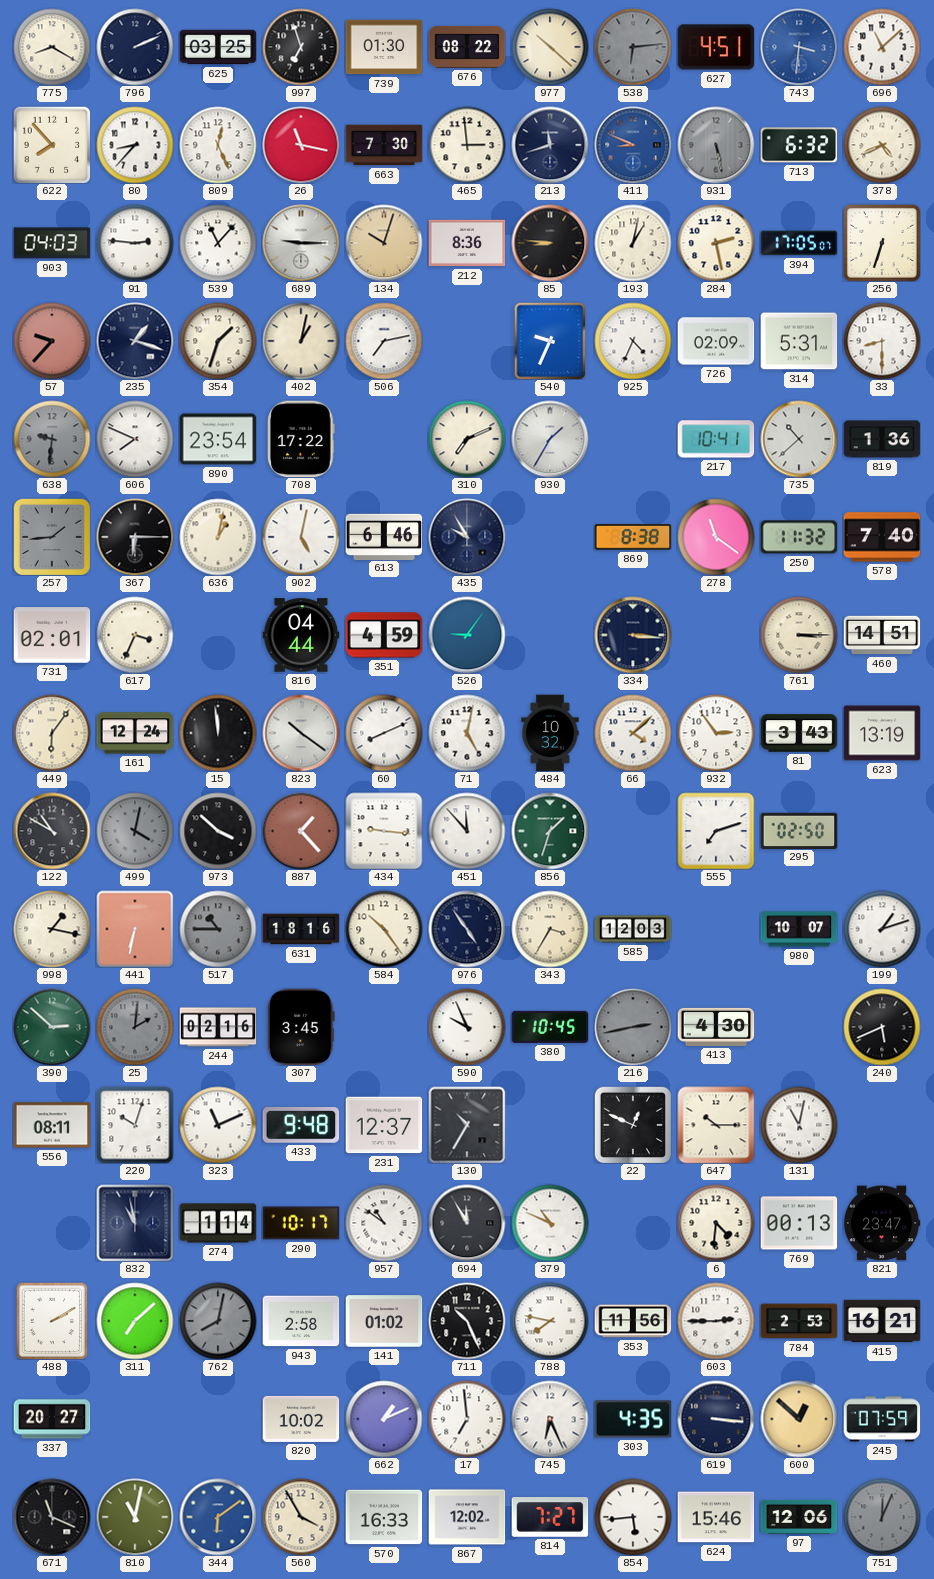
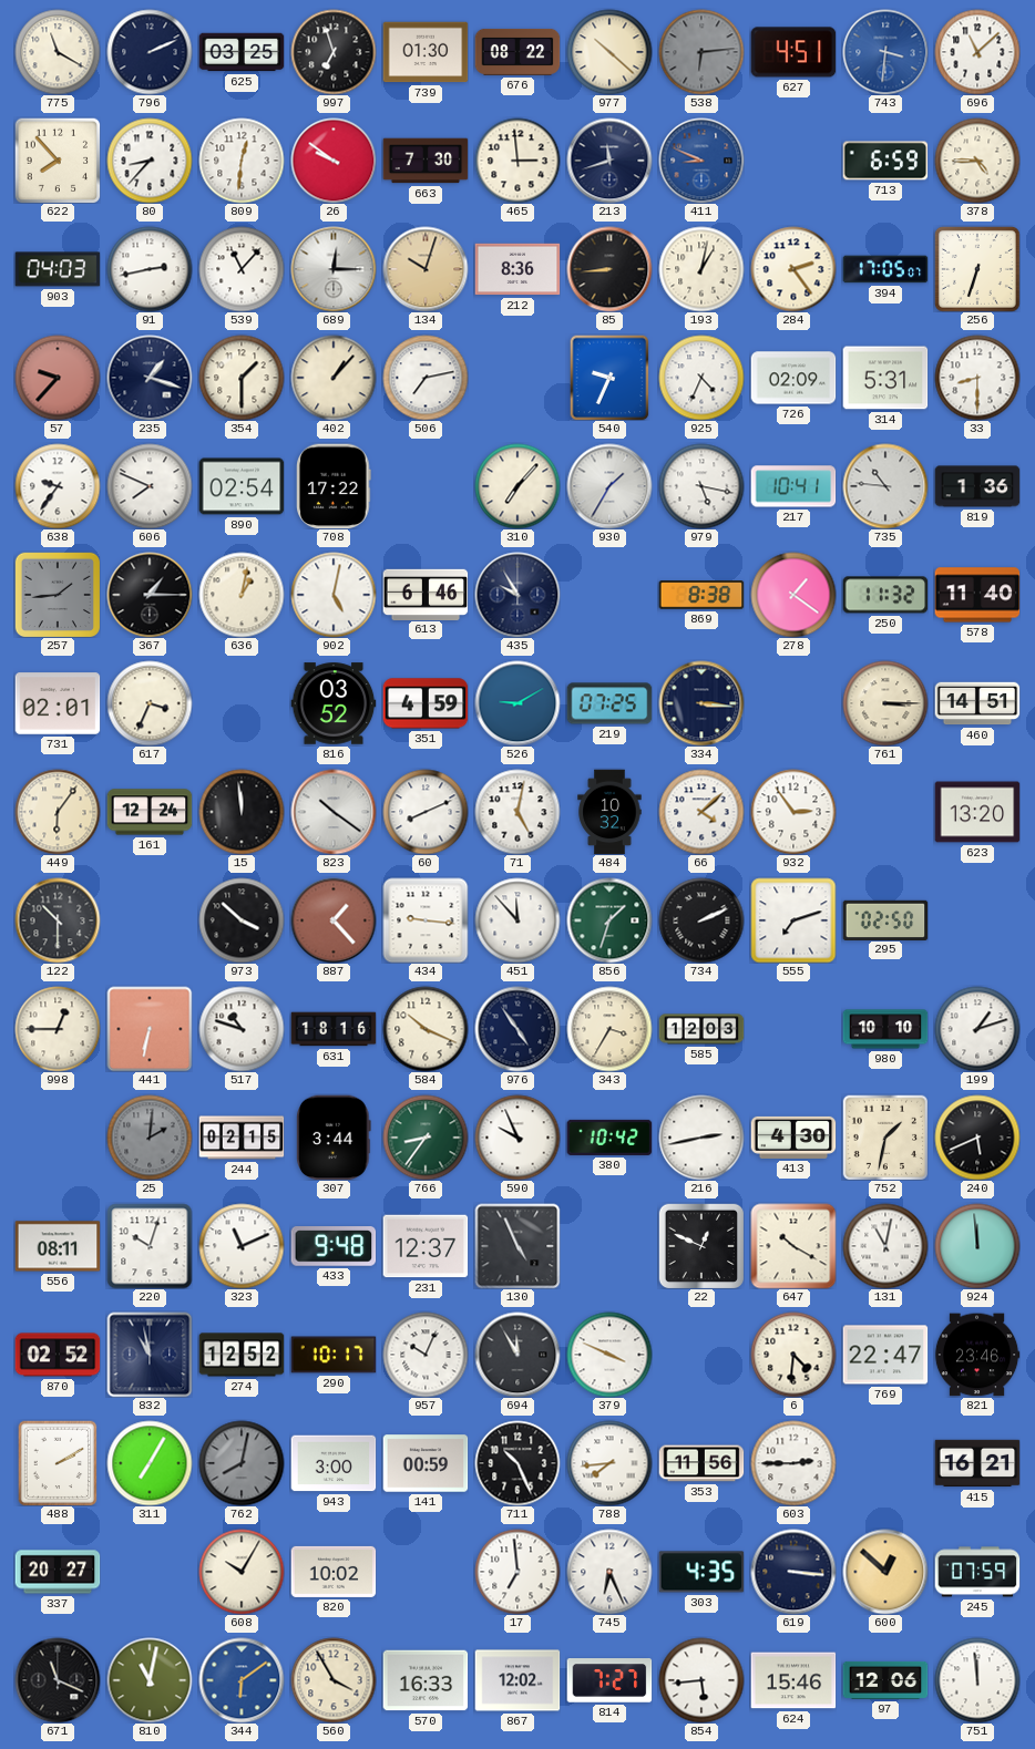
775: 8:20 -> 11:20 (58, 52)
809: 12:26 -> 12:31 (242, 161)
26: 11:17 -> 9:51 (334, 161)
931: 5:28 -> none (716, 145)
713: 6:32 -> 6:59 (885, 161)
378: 4:41 -> 4:45 (977, 161)
91: 2:46 -> 2:43 (150, 269)
689: 9:15 -> 12:15 (334, 269)
85: 8:46 -> 8:44 (609, 269)
284: 2:28 -> 2:24 (793, 269)
354: 1:33 -> 1:30 (242, 378)
402: 1:02 -> 1:07 (334, 378)
638: 9:31 -> 9:36 (58, 486)
638 dial: grey -> white (58, 486)
890: 23:54 -> 02:54 (242, 486)
310: 7:11 -> 7:07 (517, 486)
979: none -> 5:17 (701, 486)
735: 10:38 -> 10:46 (885, 486)
367: 6:15 -> 1:15 (150, 595)
278: 11:21 -> 1:21 (793, 595)
578: 7:40 -> 11:40 (977, 595)
816: 04:44 -> 03:52 (334, 703)
526: 9:06 -> 9:10 (517, 703)
219: none -> 07:25 (609, 703)
81: 3:43 -> none (799, 733)
623: 13:19 -> 13:20 (977, 812)
122: 10:50 -> 10:30 (58, 920)
499: 4:02 -> none (135, 831)
734: none -> 2:11 (701, 920)
998: 1:17 -> 12:45 (58, 1029)
517: 10:45 -> 10:48 (242, 1029)
517 dial: grey -> white (242, 1029)
584: 10:24 -> 10:19 (426, 1029)
980: 10:07 -> 10:10 (885, 1029)
390: 2:52 -> none (52, 1027)
244: 02:16 -> 02:15 (242, 1138)
307: 3:45 -> 3:44 (335, 1138)
766: none -> 8:36 (426, 1138)
380: 10:45 -> 10:42 (609, 1138)
216 dial: grey -> white (701, 1138)
752: none -> 1:32 (885, 1138)
130: 10:35 -> 4:56 (517, 1246)
647: 10:15 -> 10:20 (793, 1246)
924: none -> 11:59 (977, 1246)
870: none -> 02:52 (58, 1355)
274: 1:14 -> 12:52 (242, 1355)
957: 10:51 -> 10:04 (426, 1355)
379: 10:49 -> 3:49 (609, 1355)
769: 00:13 -> 22:47 (885, 1355)
821: 23:47 -> 23:46 (977, 1355)
311: 7:08 -> 7:05 (150, 1463)
943: 2:58 -> 3:00 (334, 1463)
141: 01:02 -> 00:59 (426, 1463)
788: 7:47 -> 7:44 (609, 1463)
784: 2:53 -> none (799, 1321)
608: none -> 10:05 (242, 1572)
662: 1:11 -> none (384, 1419)
751: 12:04 -> 11:59 (977, 1680)
751 dial: grey -> white (977, 1680)
